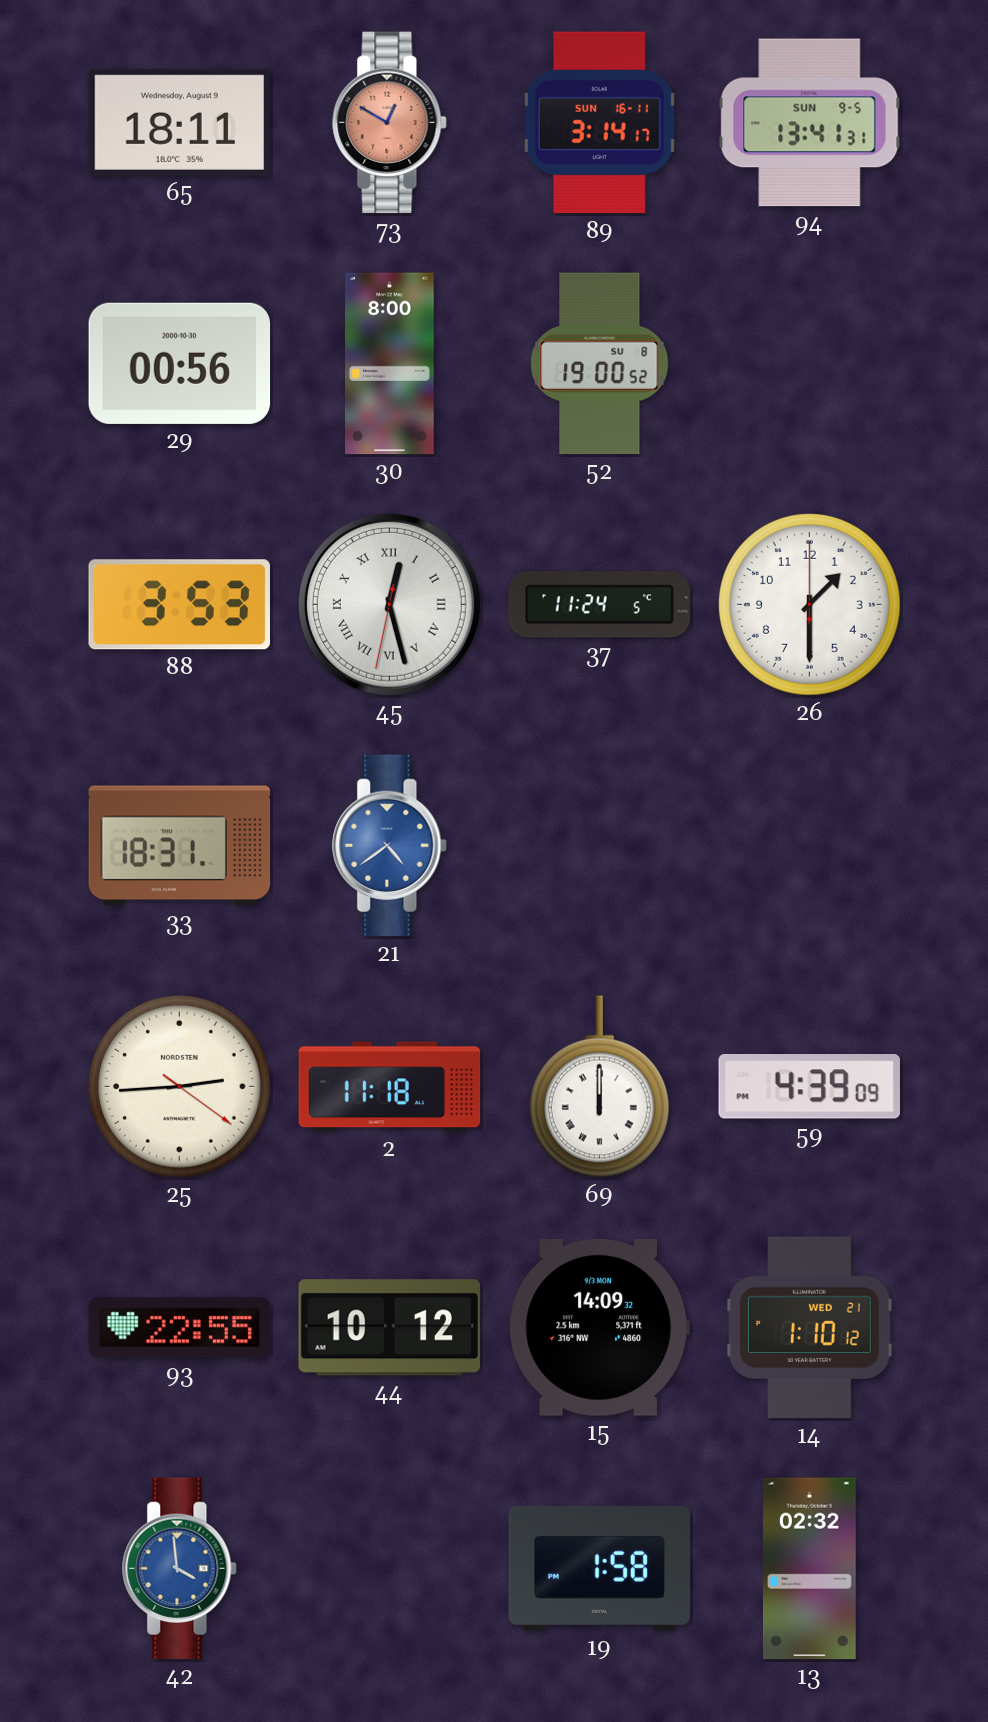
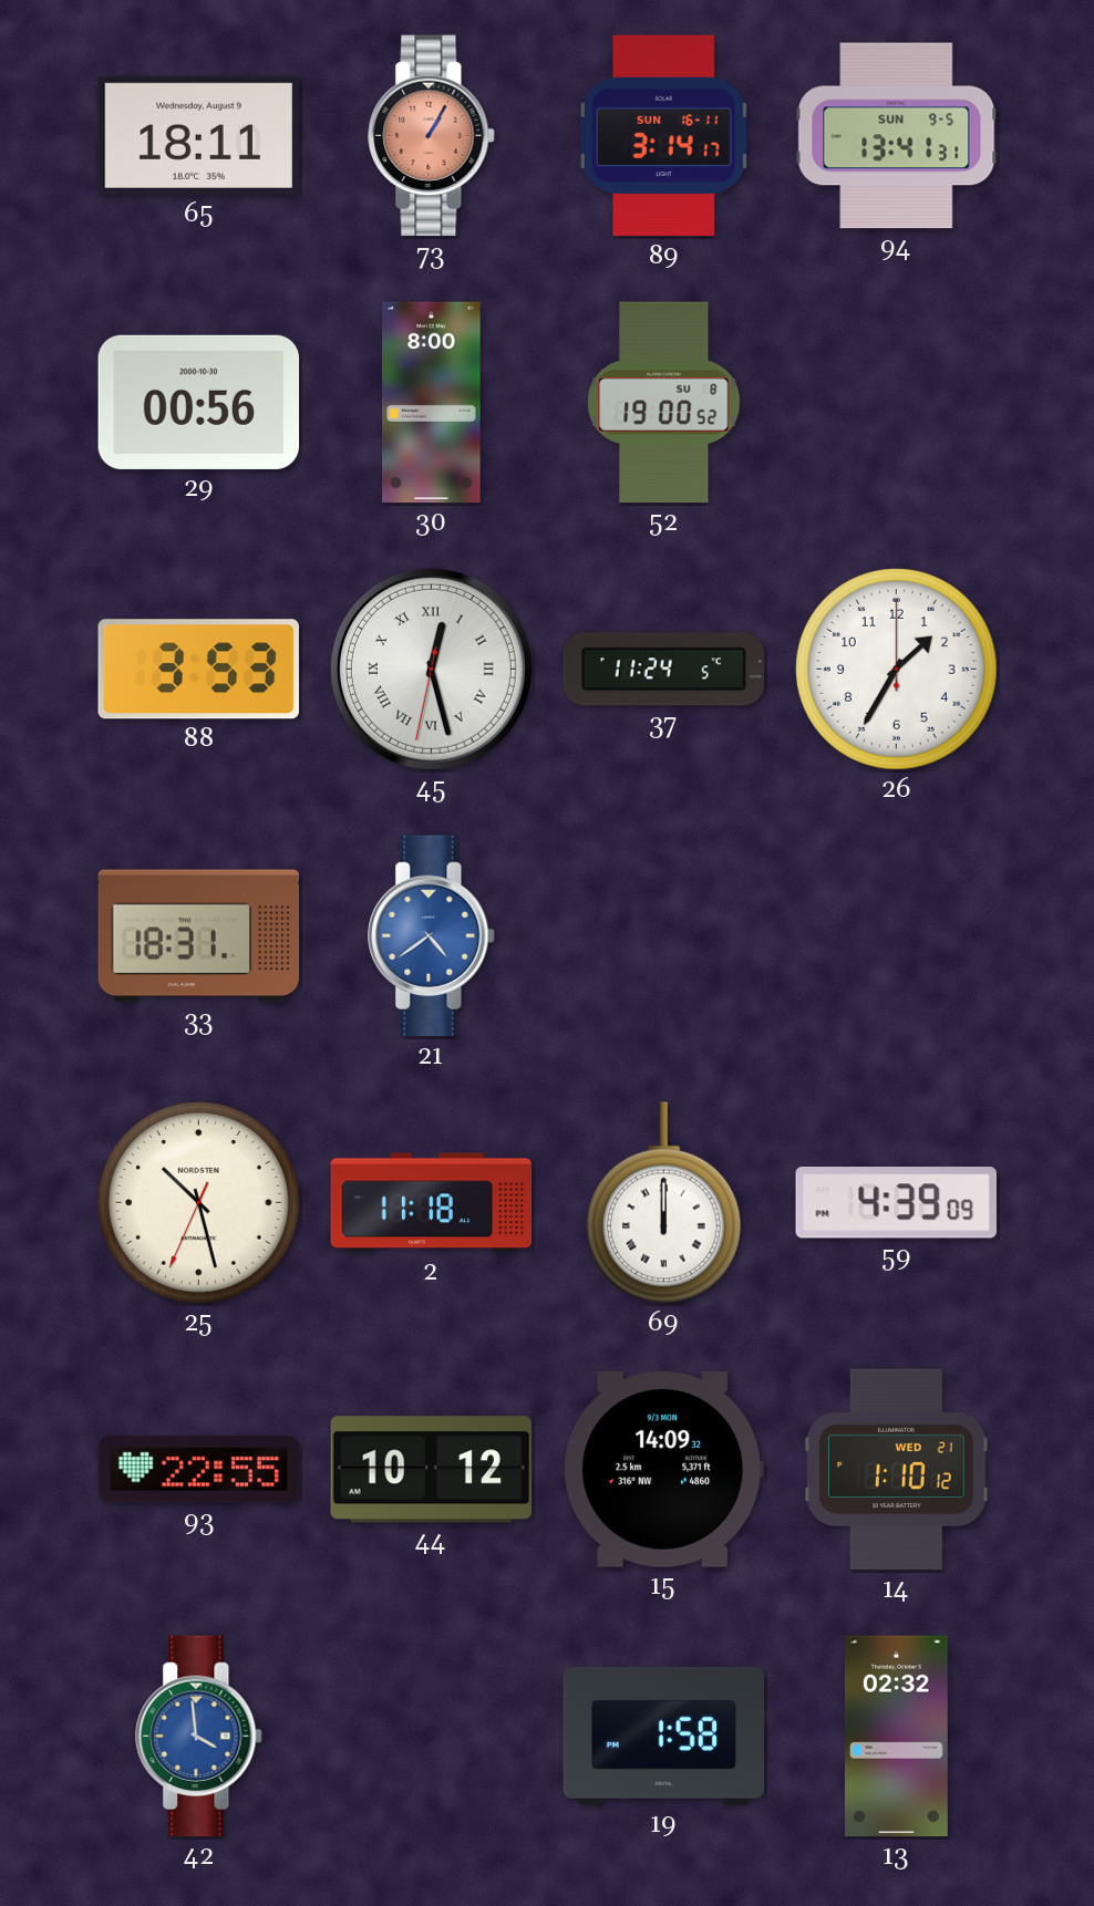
73: 12:50 -> 1:05 (432, 136)
26: 1:30 -> 1:35 (896, 669)
25: 2:44 -> 10:27 (198, 1202)
